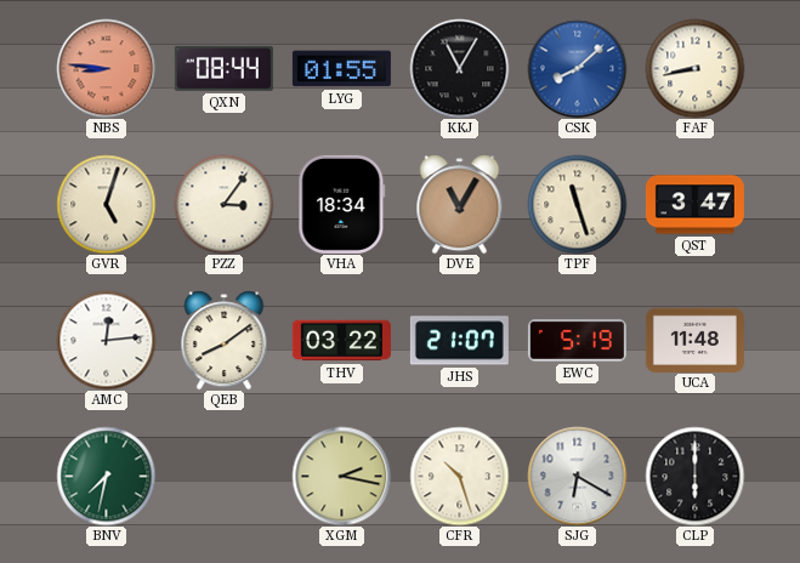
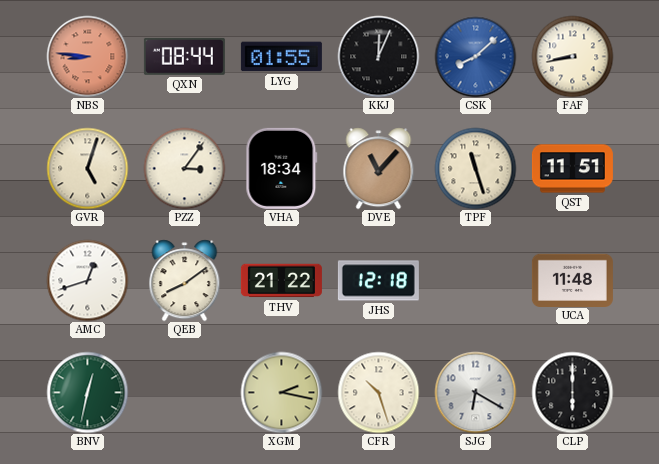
KKJ: 11:05 -> 12:04 (378, 56)
DVE: 11:05 -> 11:07 (379, 168)
QST: 3:47 -> 11:51 (572, 169)
AMC: 12:14 -> 12:42 (87, 280)
THV: 03:22 -> 21:22 (281, 281)
JHS: 21:07 -> 12:18 (378, 281)
EWC: 5:19 -> none (577, 341)
BNV: 7:32 -> 12:32 (87, 392)
